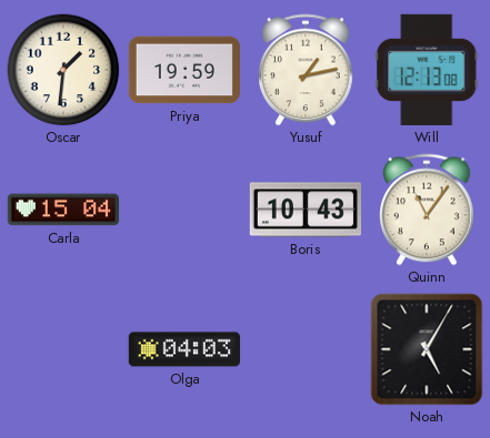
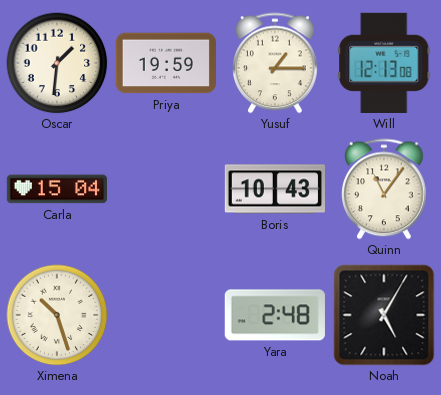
Yusuf: 1:13 -> 1:15 (276, 63)
Ximena: none -> 10:27 (57, 315)
Olga: 04:03 -> none (183, 349)
Yara: none -> 2:48 (275, 315)
